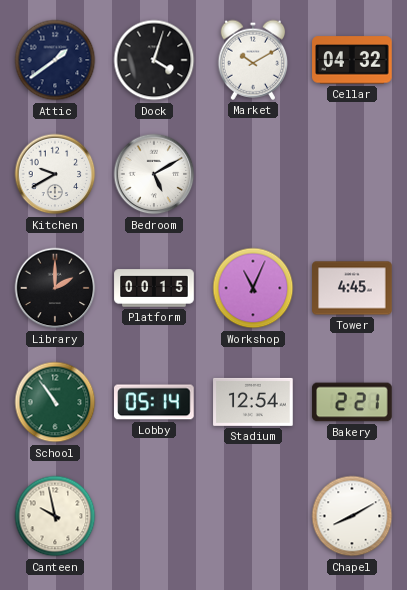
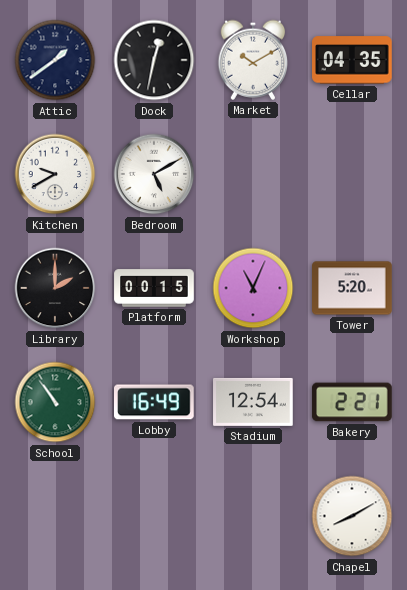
Dock: 4:03 -> 12:32 (154, 60)
Cellar: 04:32 -> 04:35 (352, 60)
Tower: 4:45 -> 5:20 (352, 288)
Lobby: 05:14 -> 16:49 (155, 402)
Canteen: 9:58 -> none (55, 516)
